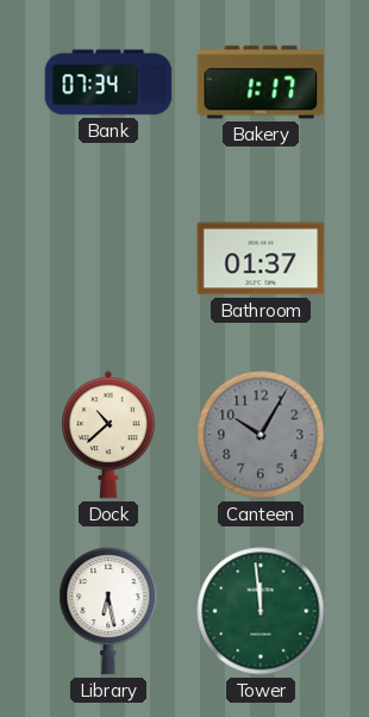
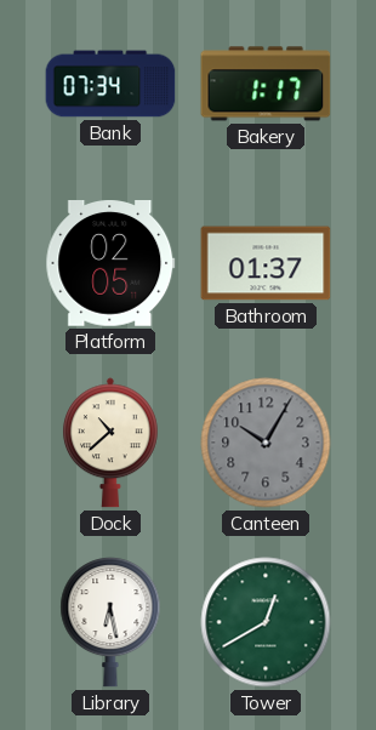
Platform: none -> 02:05 (110, 264)
Tower: 11:59 -> 12:40 (266, 622)
